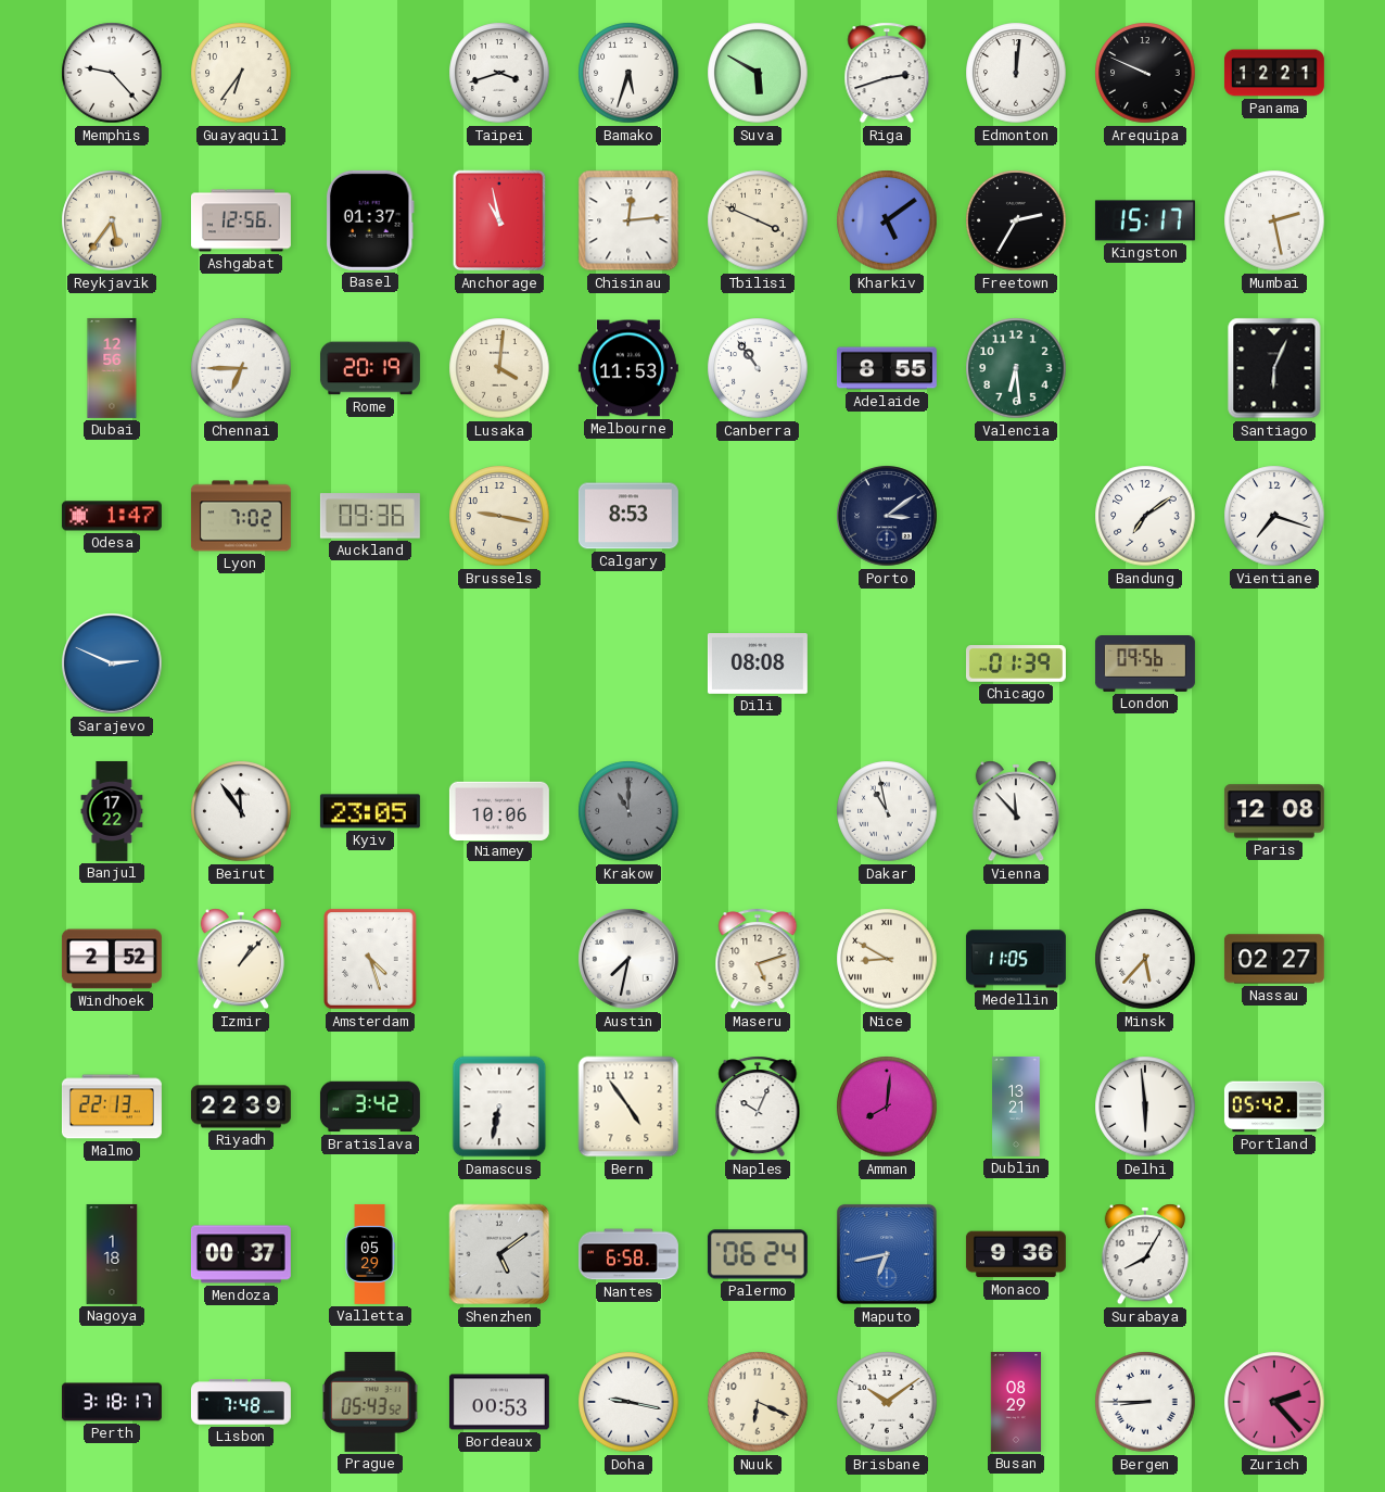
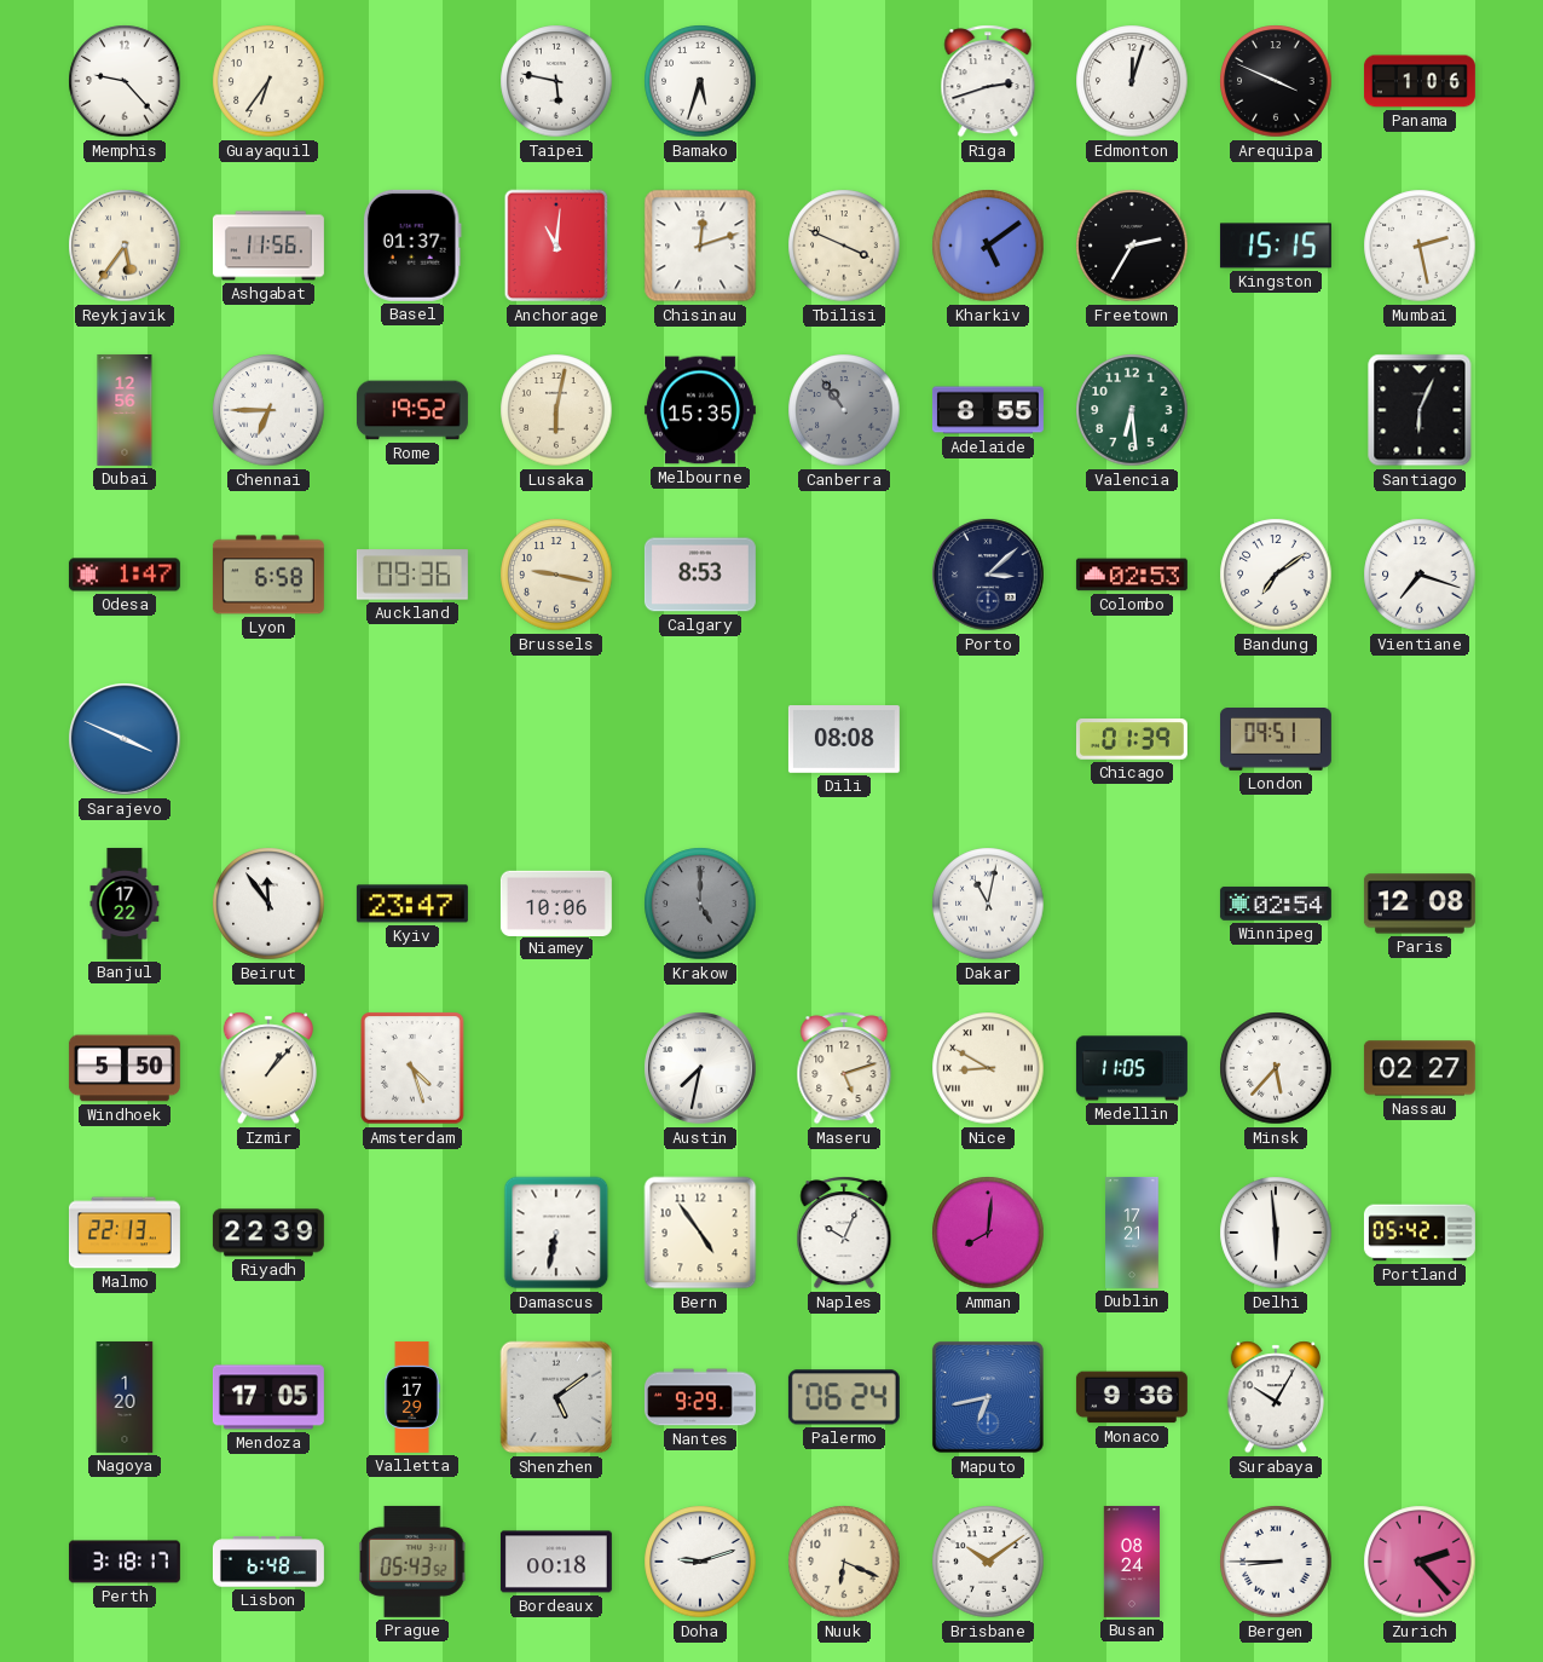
Taipei: 3:42 -> 5:47 (556, 81)
Suva: 5:50 -> none (758, 73)
Edmonton: 12:01 -> 12:03 (1132, 81)
Arequipa: 9:49 -> 3:49 (1276, 81)
Panama: 12:21 -> 1:06 (1420, 81)
Ashgabat: 12:56 -> 11:56 (268, 246)
Anchorage: 10:58 -> 11:01 (556, 246)
Chisinau: 12:14 -> 12:12 (700, 246)
Kingston: 15:17 -> 15:15 (1276, 246)
Rome: 20:19 -> 19:52 (412, 410)
Lusaka: 4:01 -> 6:02 (556, 410)
Melbourne: 11:53 -> 15:35 (700, 410)
Canberra dial: white -> grey (844, 410)
Lyon: 7:02 -> 6:58 (268, 575)
Porto: 3:09 -> 3:08 (988, 575)
Colombo: none -> 02:53 (1132, 575)
Sarajevo: 2:49 -> 3:49 (125, 739)
London: 09:56 -> 09:51 (1276, 740)
Kyiv: 23:05 -> 23:47 (412, 904)
Krakow: 11:00 -> 5:00 (700, 904)
Dakar: 10:58 -> 11:02 (988, 904)
Vienna: 11:53 -> none (1015, 811)
Winnipeg: none -> 02:54 (1276, 904)
Windhoek: 2:52 -> 5:50 (125, 1068)
Bratislava: 3:42 -> none (370, 1107)
Dublin: 13:21 -> 17:21 (1132, 1233)
Nagoya: 1:18 -> 1:20 (125, 1397)
Mendoza: 00:37 -> 17:05 (268, 1397)
Valletta: 05:29 -> 17:29 (412, 1397)
Nantes: 6:58 -> 9:29 (700, 1397)
Surabaya: 8:05 -> 10:05 (1275, 1397)
Lisbon: 7:48 -> 6:48 (268, 1562)
Bordeaux: 00:53 -> 00:18 (556, 1562)
Doha: 9:17 -> 9:12 (700, 1562)
Busan: 08:29 -> 08:24 (1132, 1562)
